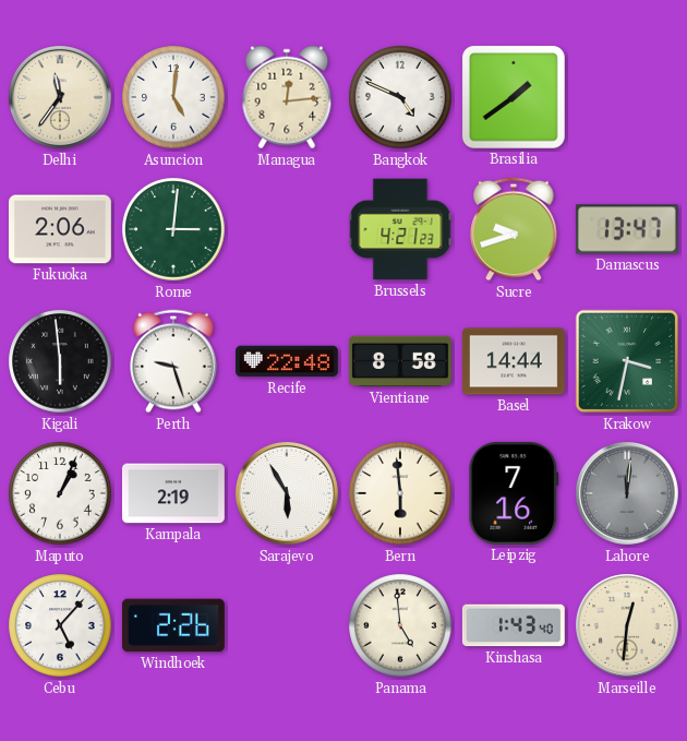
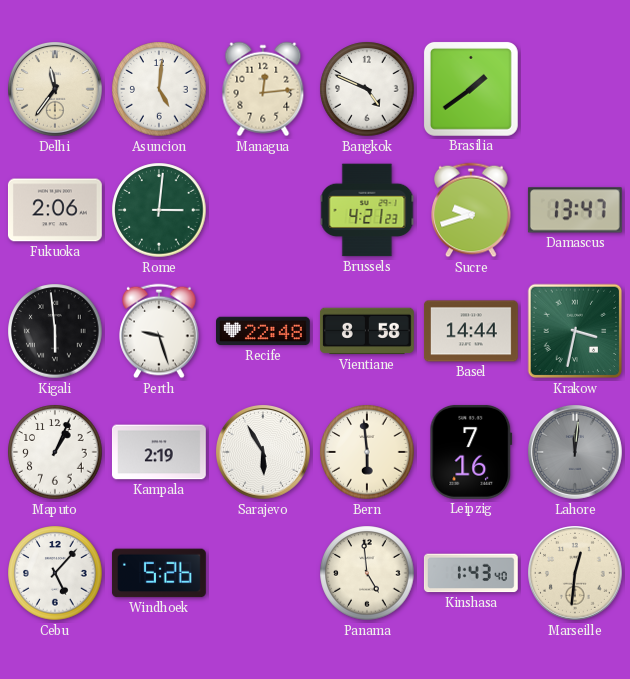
Windhoek: 2:26 -> 5:26 (159, 573)
